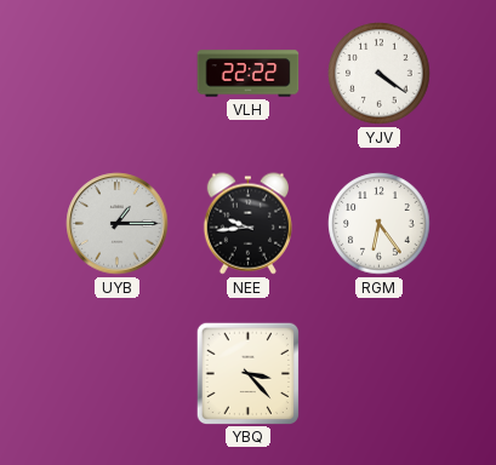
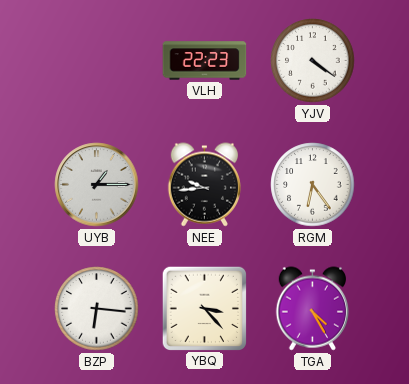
VLH: 22:22 -> 22:23 (205, 61)
BZP: none -> 6:16 (97, 309)
TGA: none -> 4:25 (312, 309)
